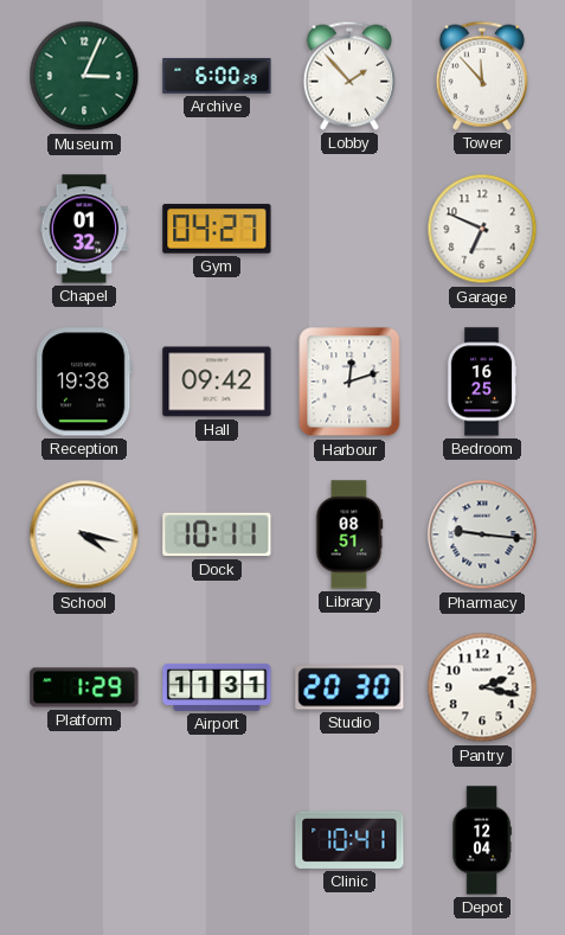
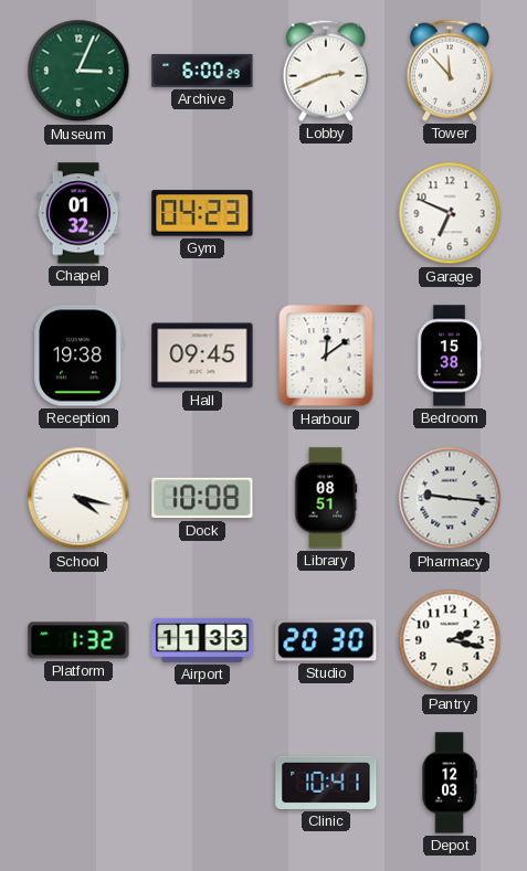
Lobby: 1:53 -> 2:41 (326, 71)
Gym: 04:27 -> 04:23 (202, 213)
Hall: 09:42 -> 09:45 (202, 355)
Harbour: 12:12 -> 12:09 (326, 355)
Bedroom: 16:25 -> 15:38 (450, 355)
Dock: 10:11 -> 10:08 (202, 498)
Platform: 1:29 -> 1:32 (78, 640)
Airport: 11:31 -> 11:33 (202, 640)
Depot: 12:04 -> 12:03 (450, 783)
